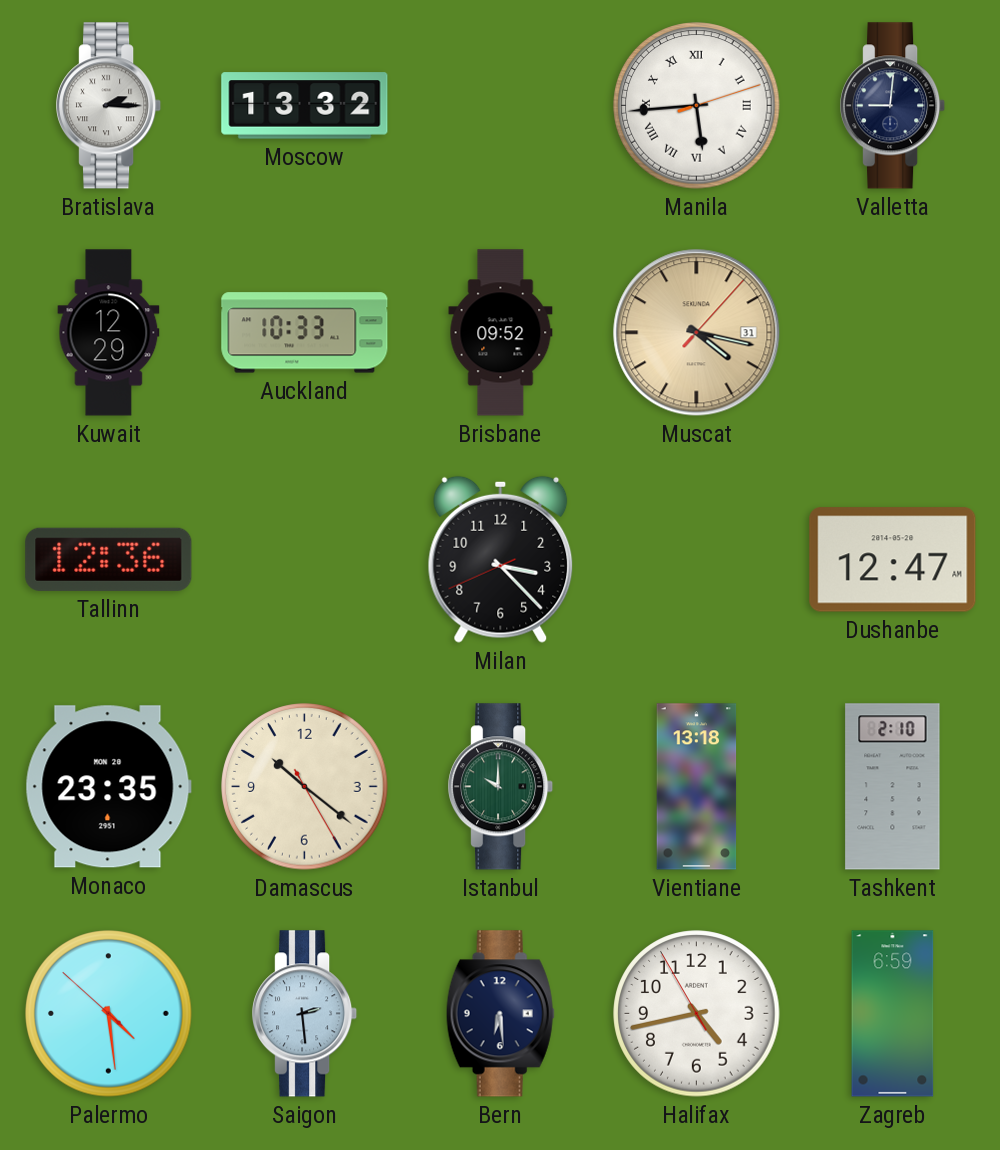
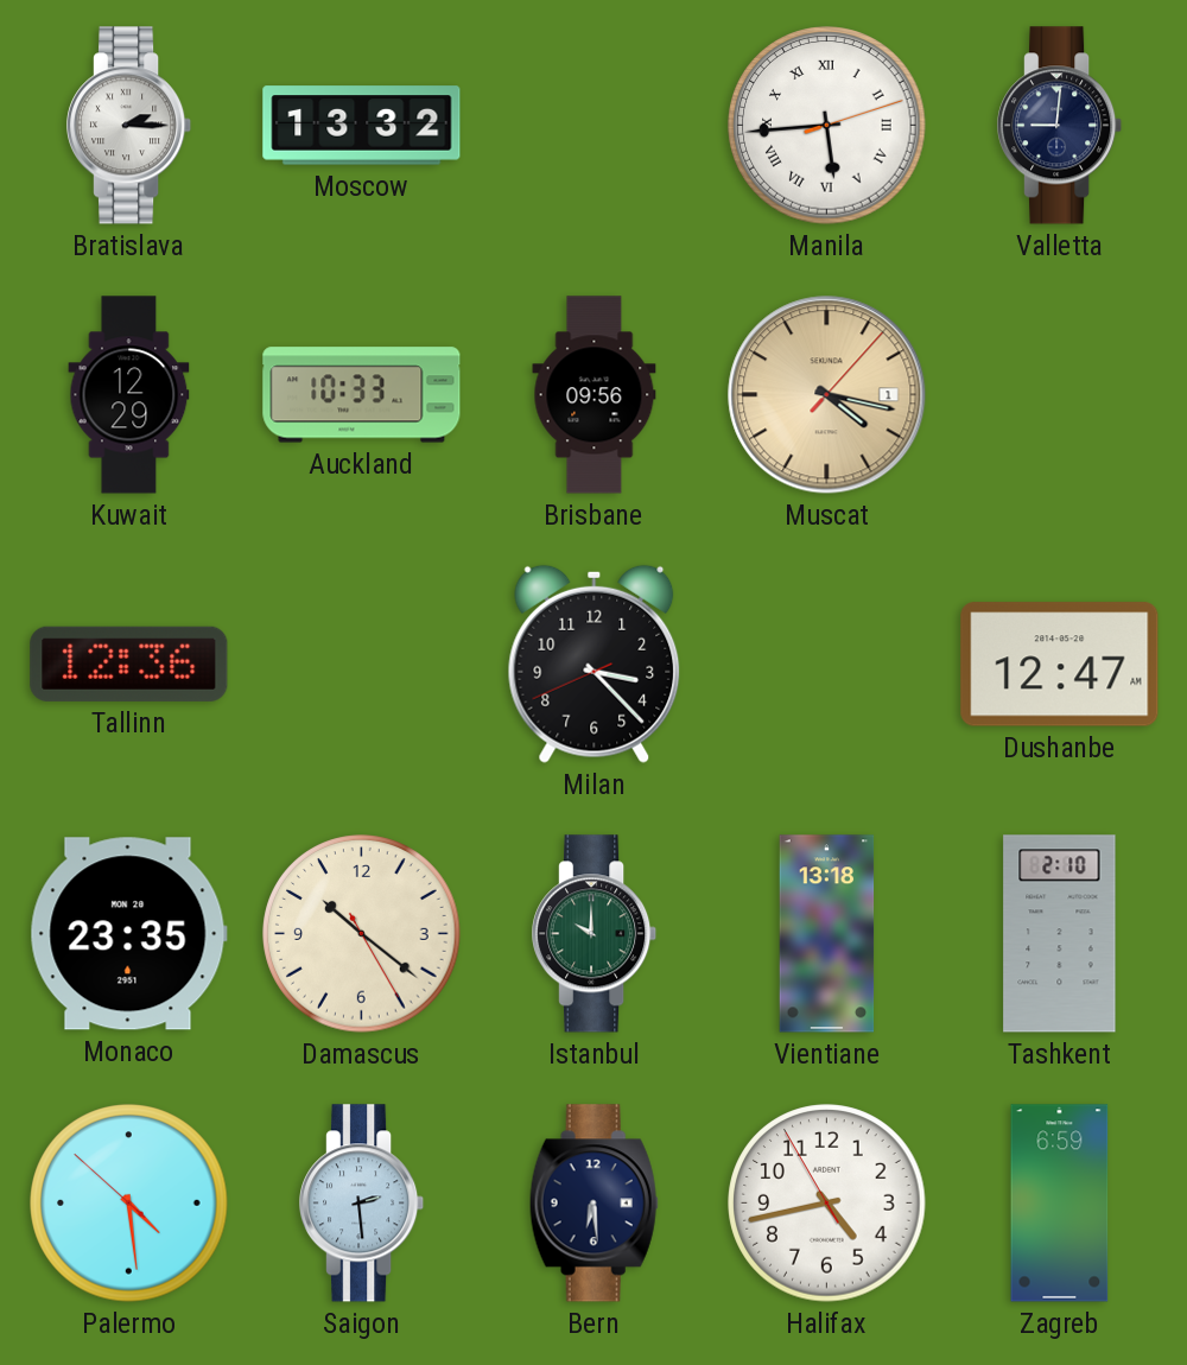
Brisbane: 09:52 -> 09:56 (595, 395)
Muscat date: 31 -> 1 (827, 395)
